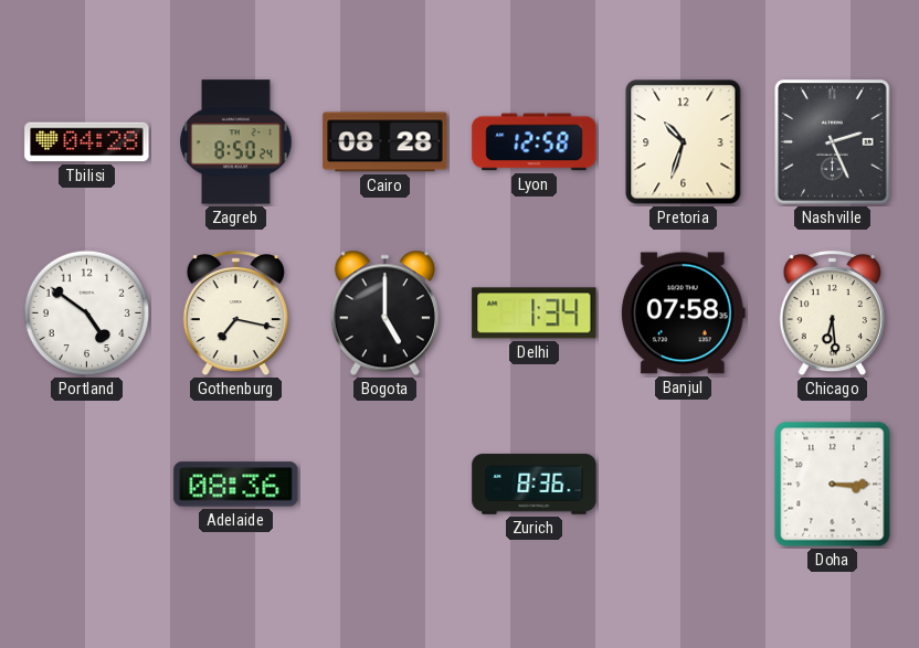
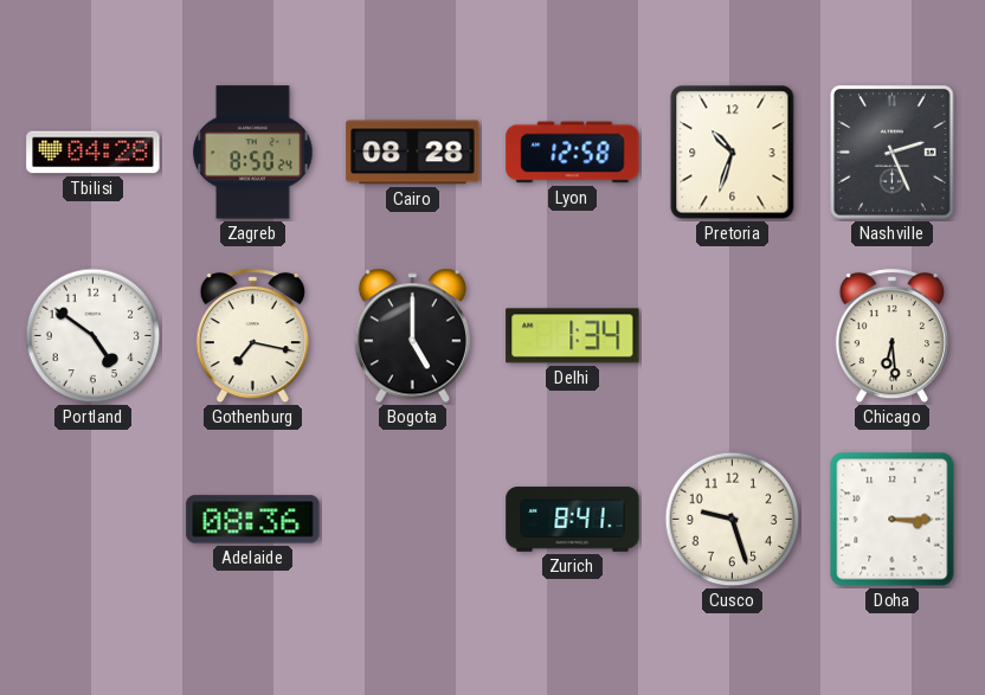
Banjul: 07:58 -> none (683, 314)
Zurich: 8:36 -> 8:41 (573, 520)
Cusco: none -> 9:27 (733, 520)
